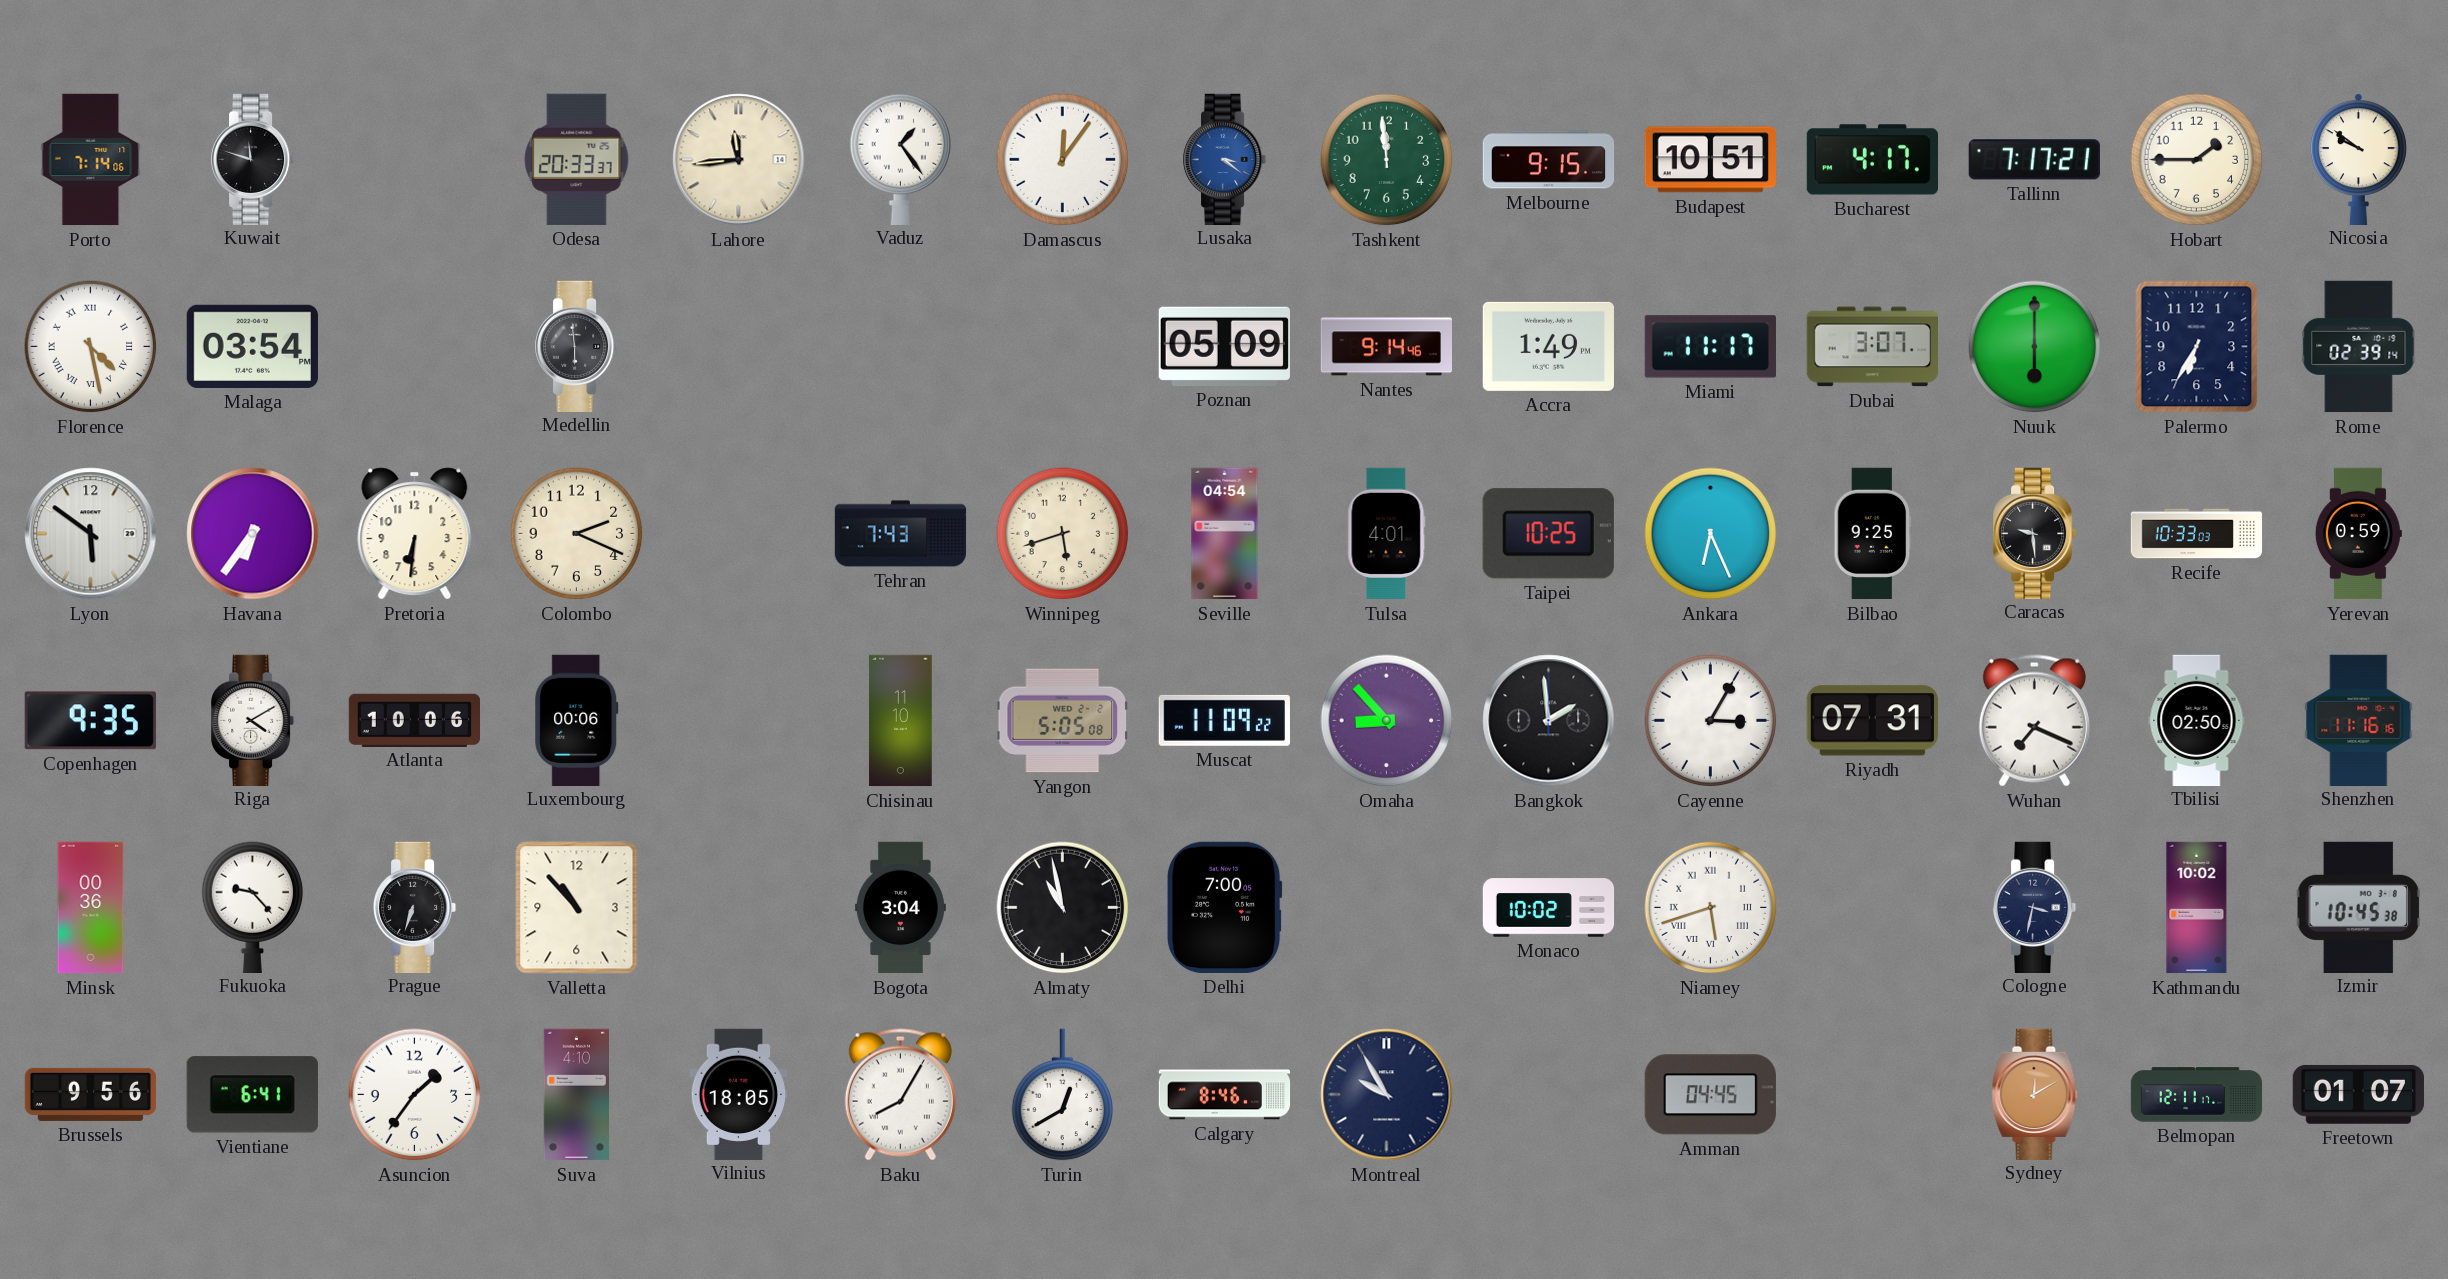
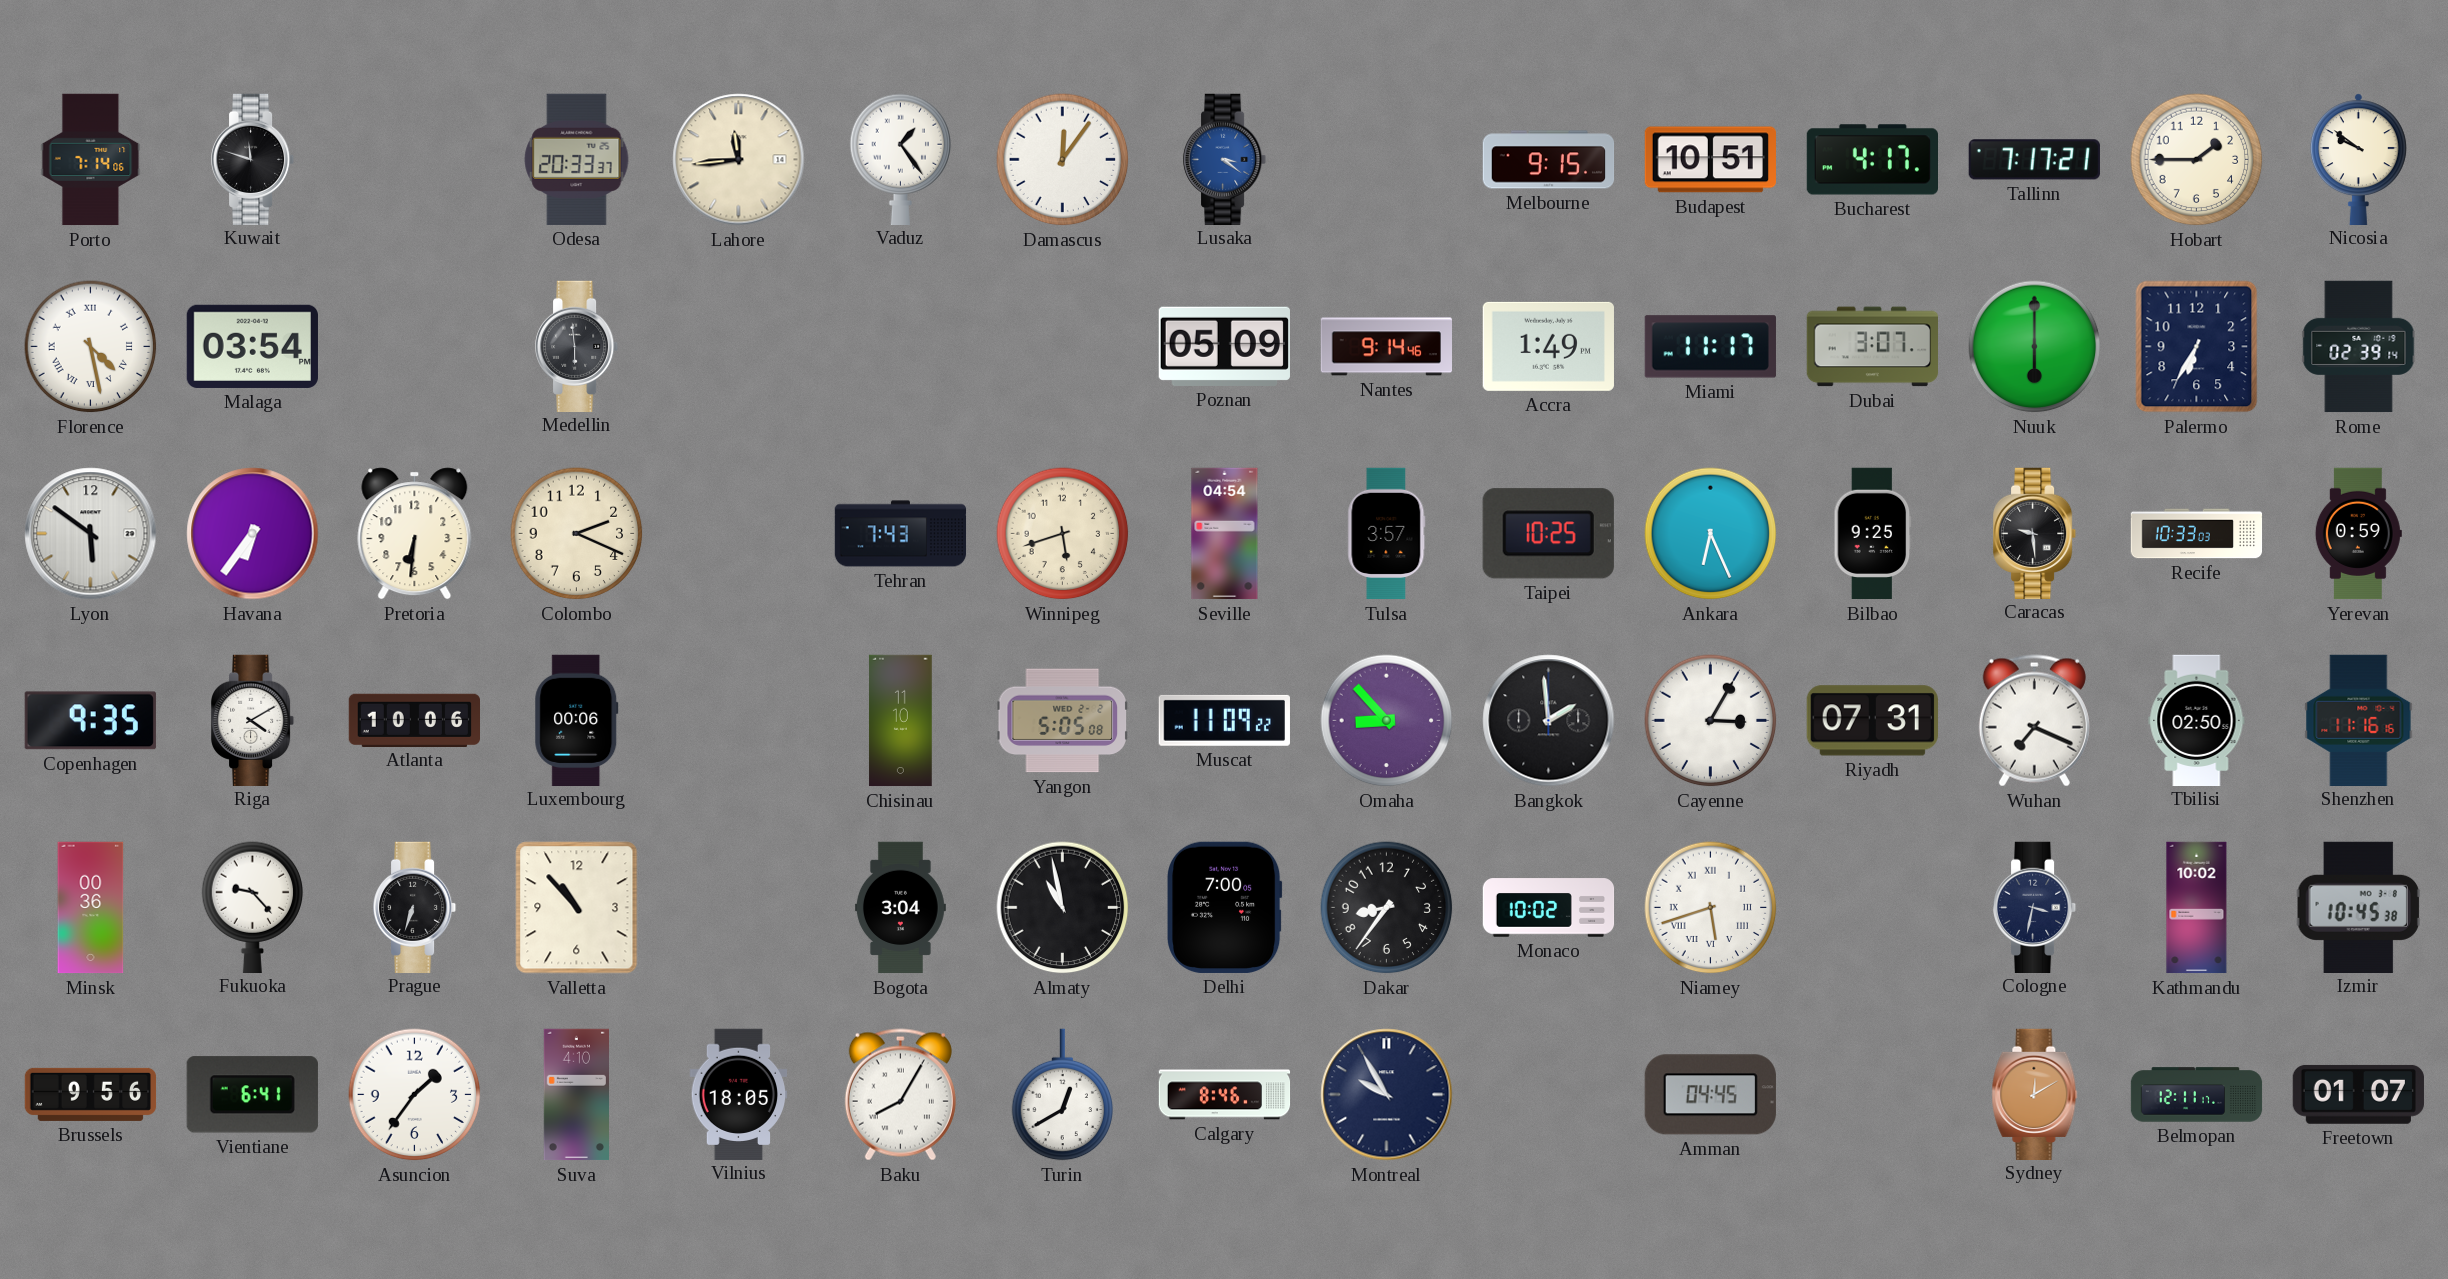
Tashkent: 11:59 -> none (1387, 160)
Tulsa: 4:01 -> 3:57 (1387, 534)
Dakar: none -> 8:36 (1387, 908)
